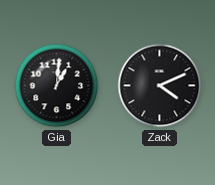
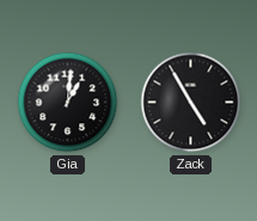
Zack: 4:11 -> 4:55 (191, 103)
